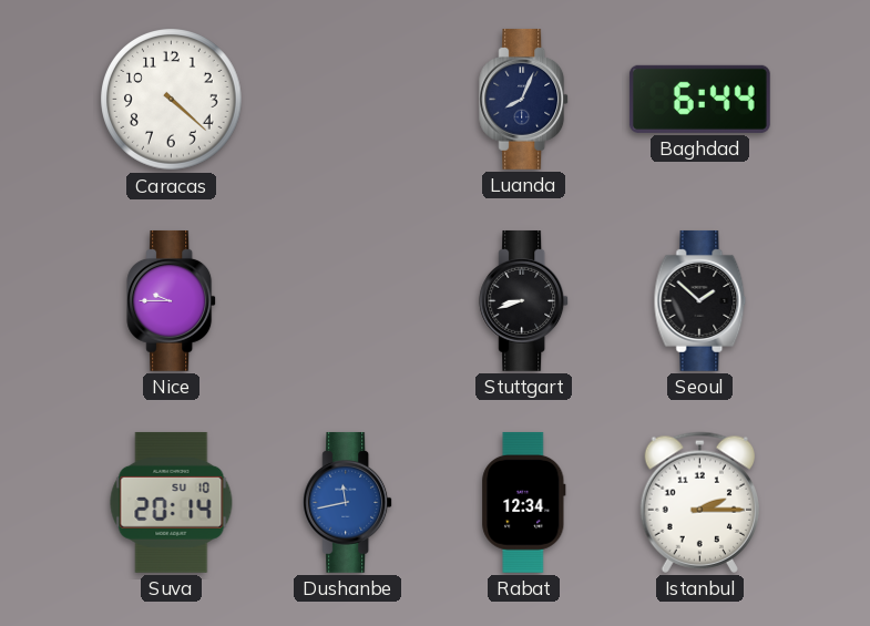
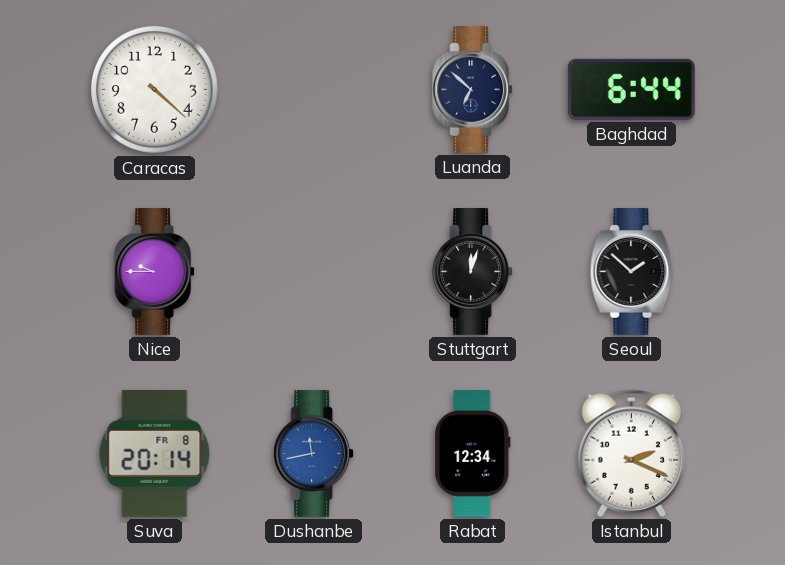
Luanda: 8:04 -> 6:52 (473, 89)
Stuttgart: 8:42 -> 12:03 (473, 271)
Suva date: SU 10 -> FR 8 (155, 453)
Istanbul: 2:15 -> 2:19 (631, 453)
